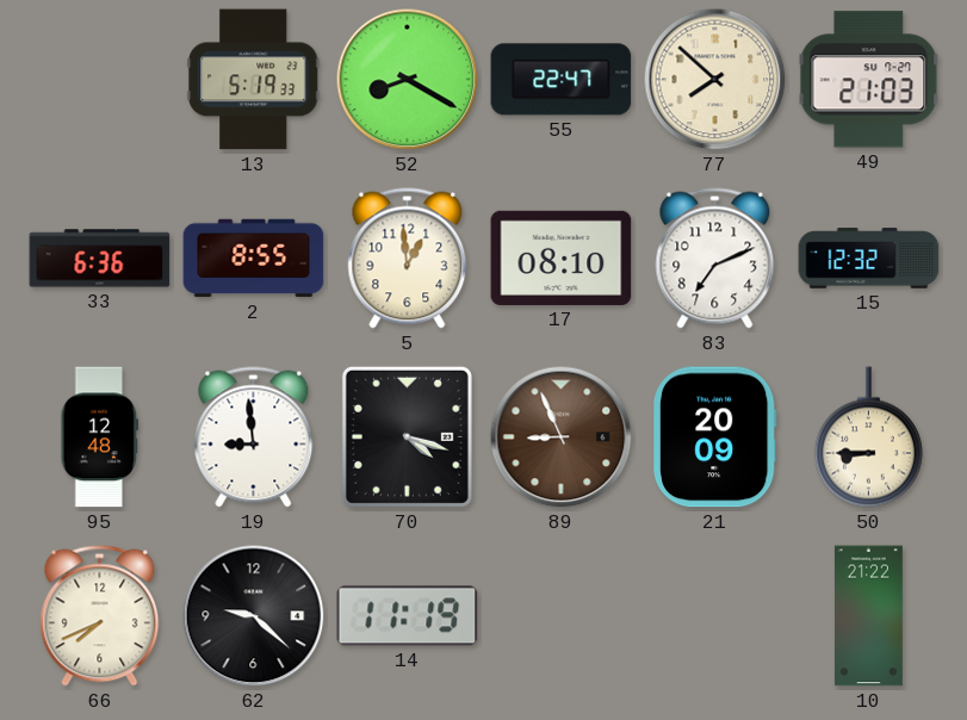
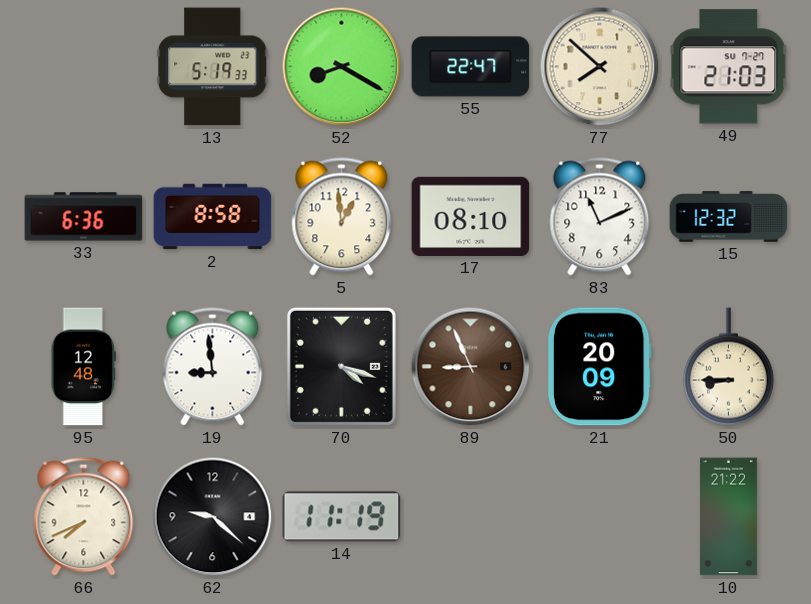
2: 8:55 -> 8:58 (213, 217)
83: 7:11 -> 11:11 (600, 217)
